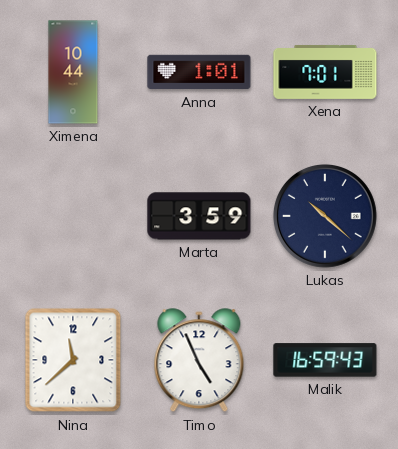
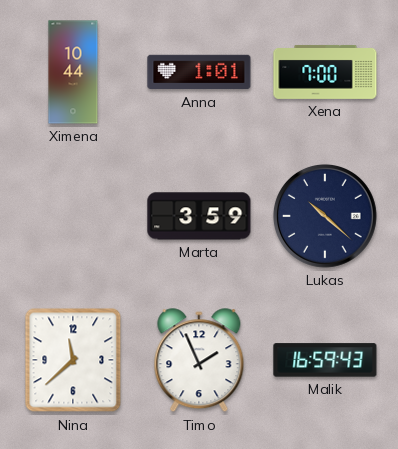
Xena: 7:01 -> 7:00 (325, 72)
Timo: 4:56 -> 1:56 (199, 361)
